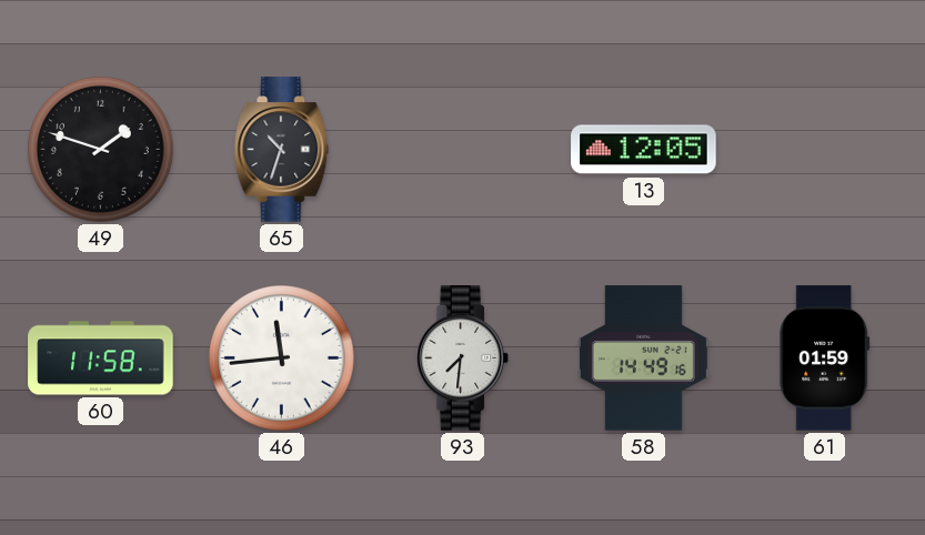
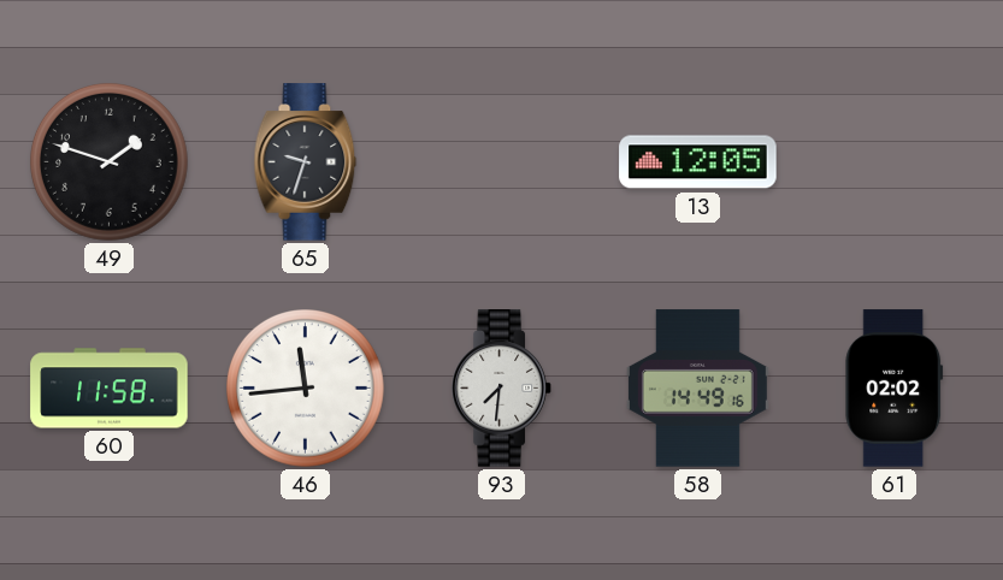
65: 10:33 -> 9:33 (306, 162)
61: 01:59 -> 02:02 (895, 389)
